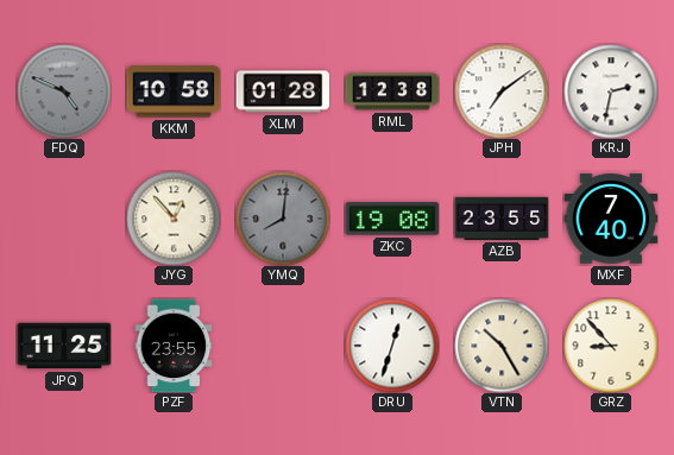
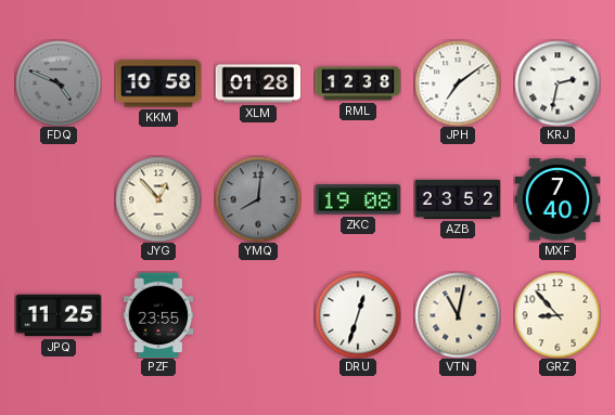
AZB: 23:55 -> 23:52 (458, 199)
VTN: 10:25 -> 11:02 (458, 315)
